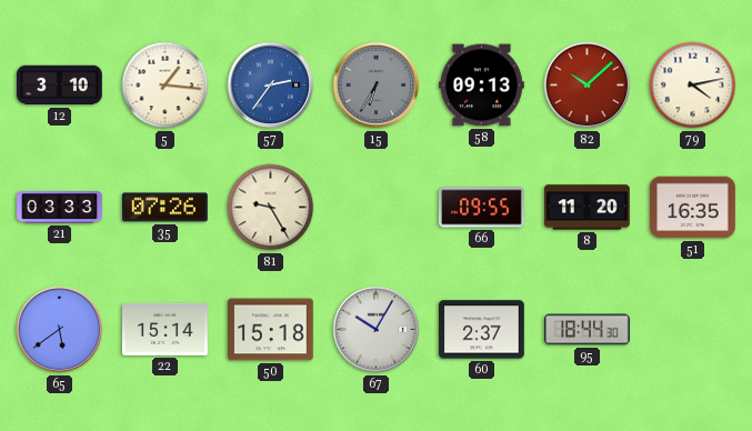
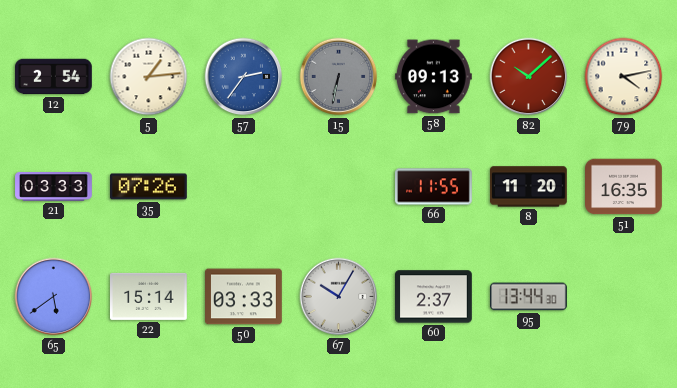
12: 3:10 -> 2:54 (54, 77)
5: 1:16 -> 1:14 (149, 77)
15: 6:35 -> 6:32 (339, 77)
81: 9:25 -> none (271, 208)
66: 09:55 -> 11:55 (434, 187)
50: 15:18 -> 03:33 (244, 297)
95: 18:44 -> 13:44 (529, 297)
